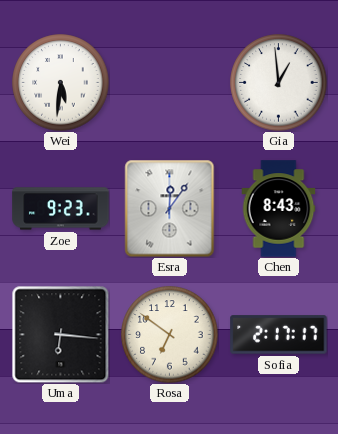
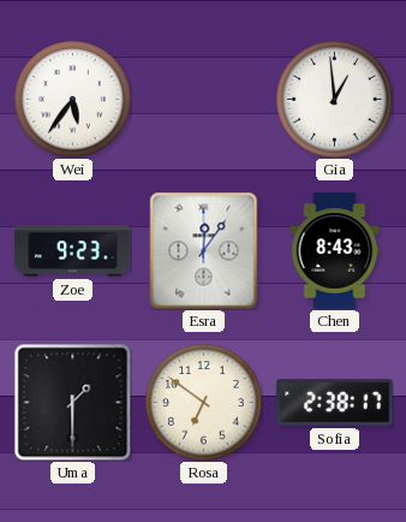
Wei: 5:31 -> 5:36 (73, 100)
Uma: 6:16 -> 1:30 (72, 402)
Sofia: 2:17 -> 2:38 (335, 403)
